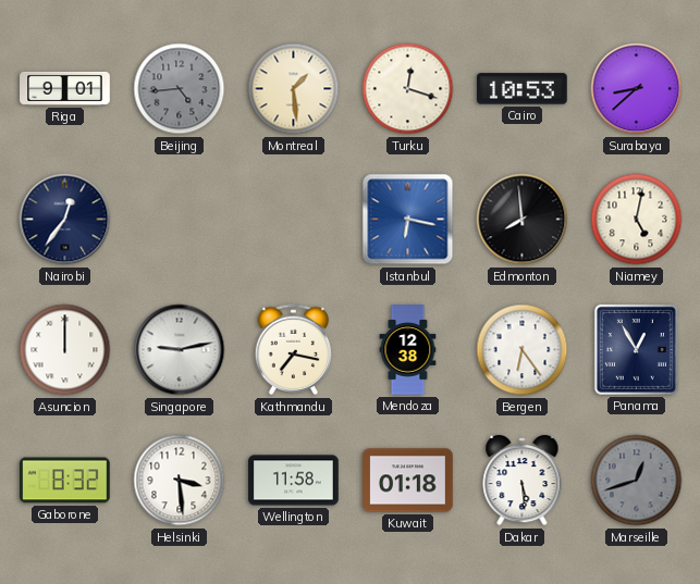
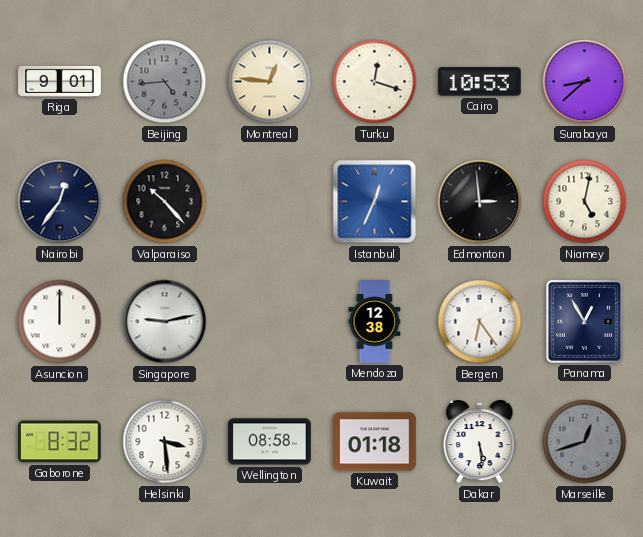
Montreal: 1:29 -> 12:46 (270, 82)
Valparaiso: none -> 10:23 (165, 202)
Istanbul: 6:17 -> 12:34 (375, 202)
Edmonton: 7:59 -> 2:59 (480, 202)
Kathmandu: 7:17 -> none (294, 350)
Wellington: 11:58 -> 08:58 (270, 442)
